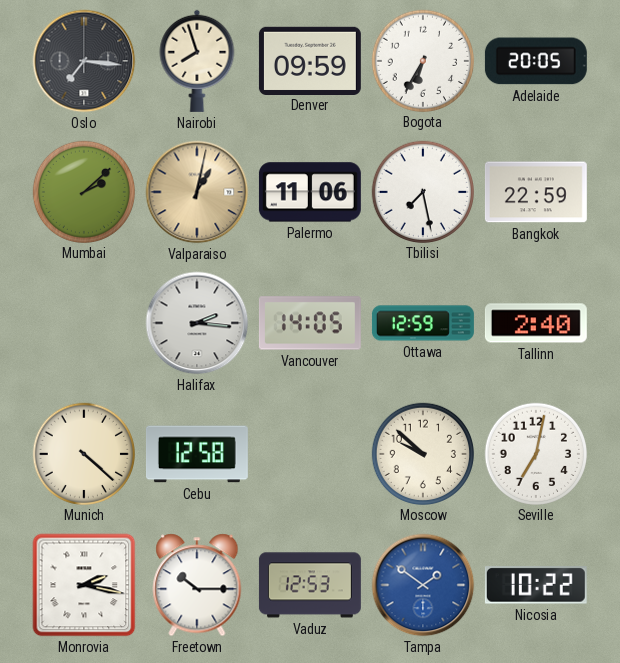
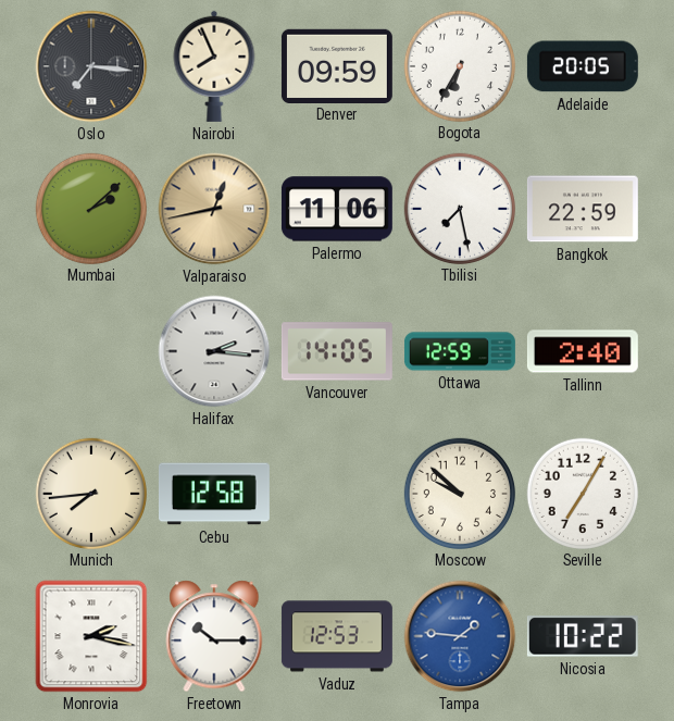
Nairobi: 7:57 -> 7:56 (214, 66)
Valparaiso: 1:02 -> 12:43 (214, 209)
Munich: 4:22 -> 7:44 (90, 493)
Seville: 7:02 -> 7:05 (582, 493)
Tampa: 1:51 -> 1:46 (460, 636)
